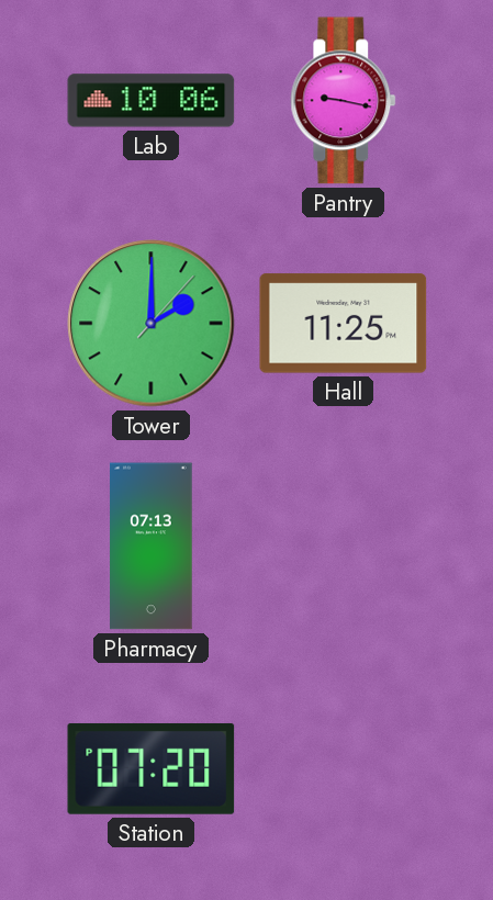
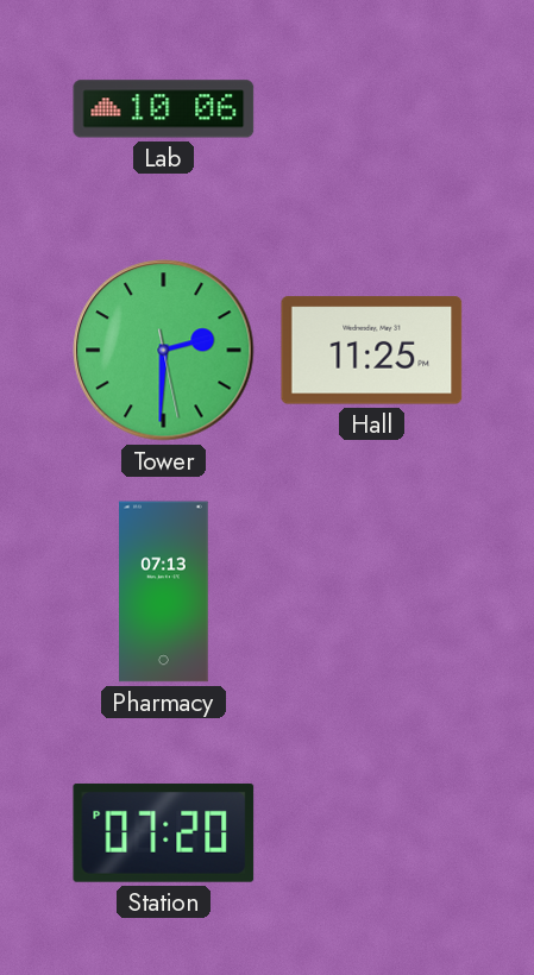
Pantry: 9:17 -> none (344, 101)
Tower: 2:00 -> 2:30 (164, 351)
